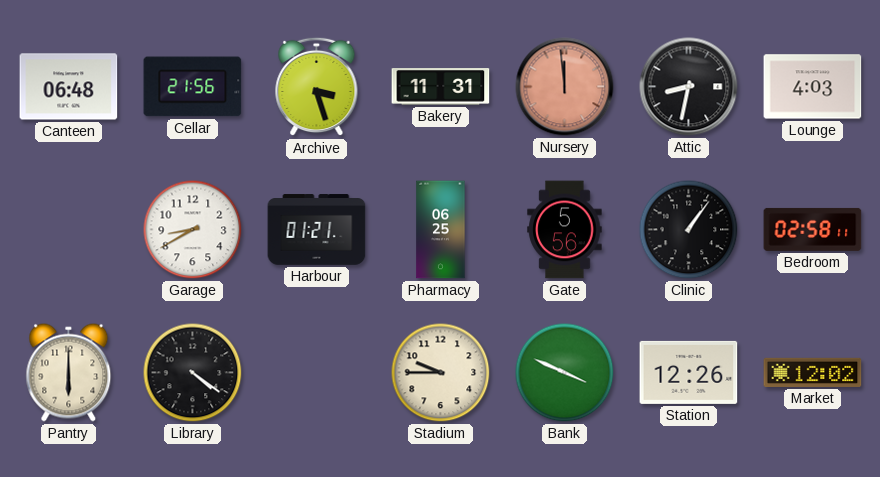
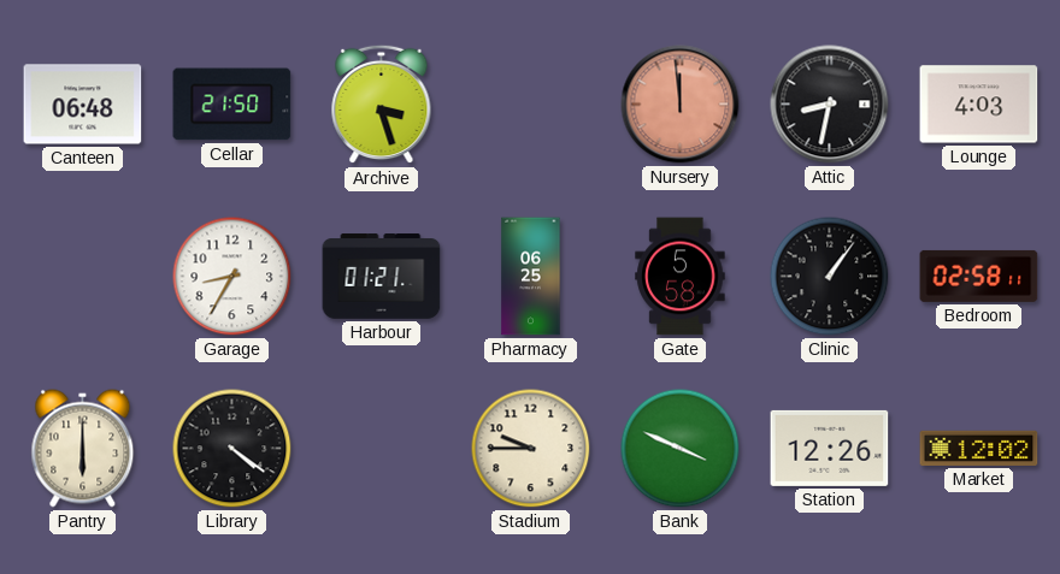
Cellar: 21:56 -> 21:50 (232, 105)
Bakery: 11:31 -> none (441, 87)
Garage: 8:40 -> 8:35 (232, 277)
Gate: 5:56 -> 5:58 (681, 277)
